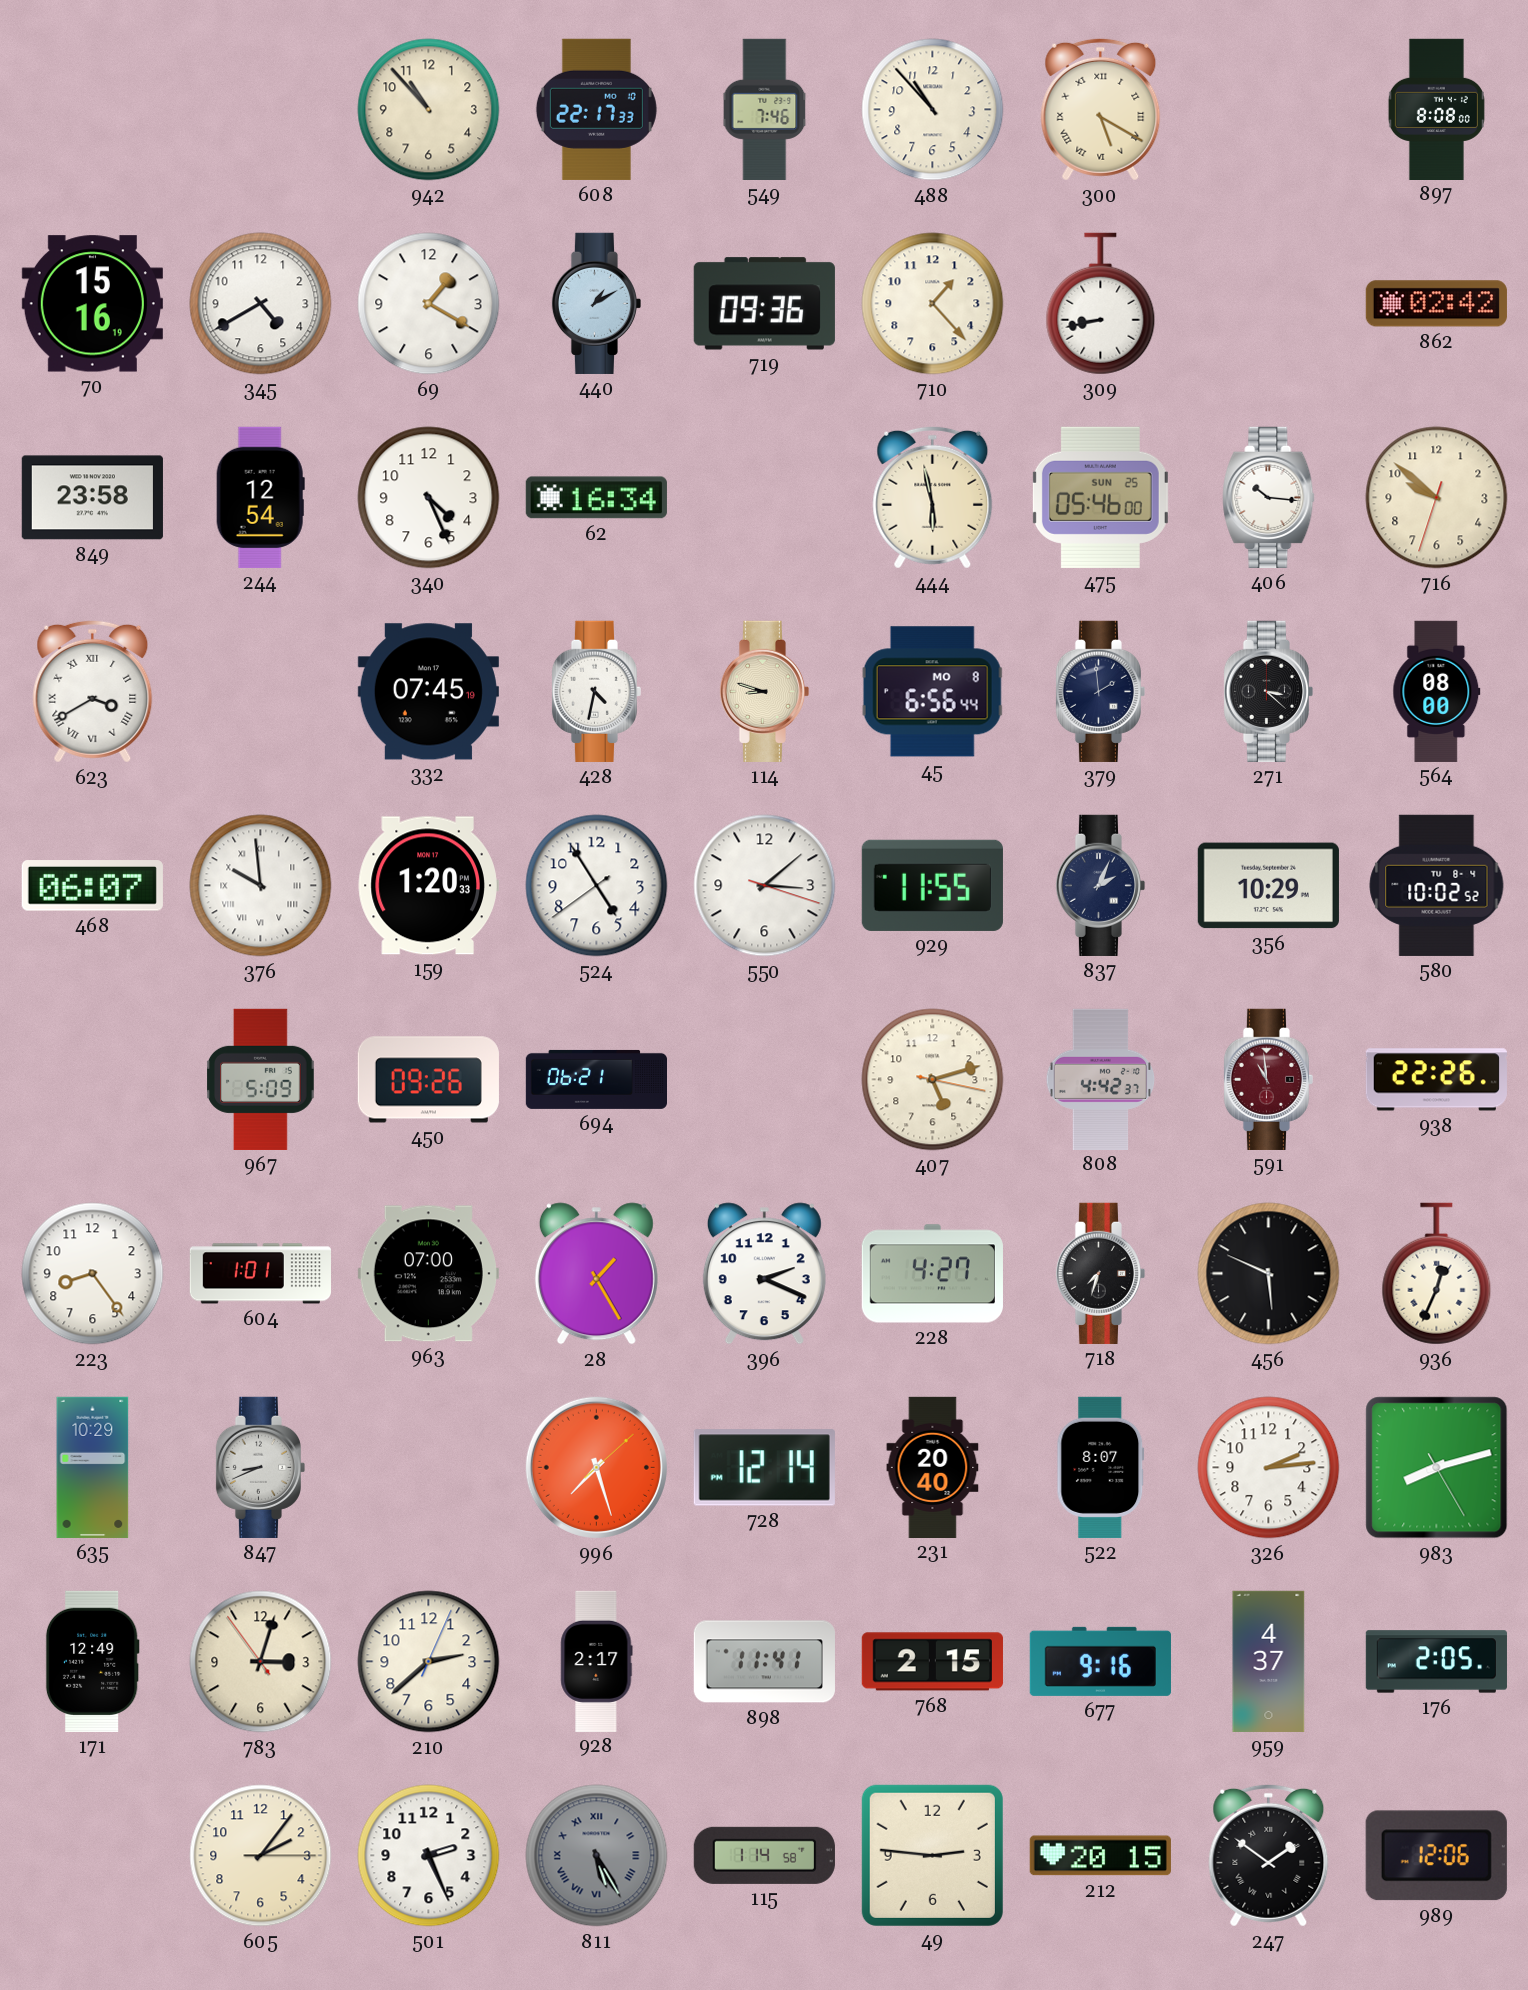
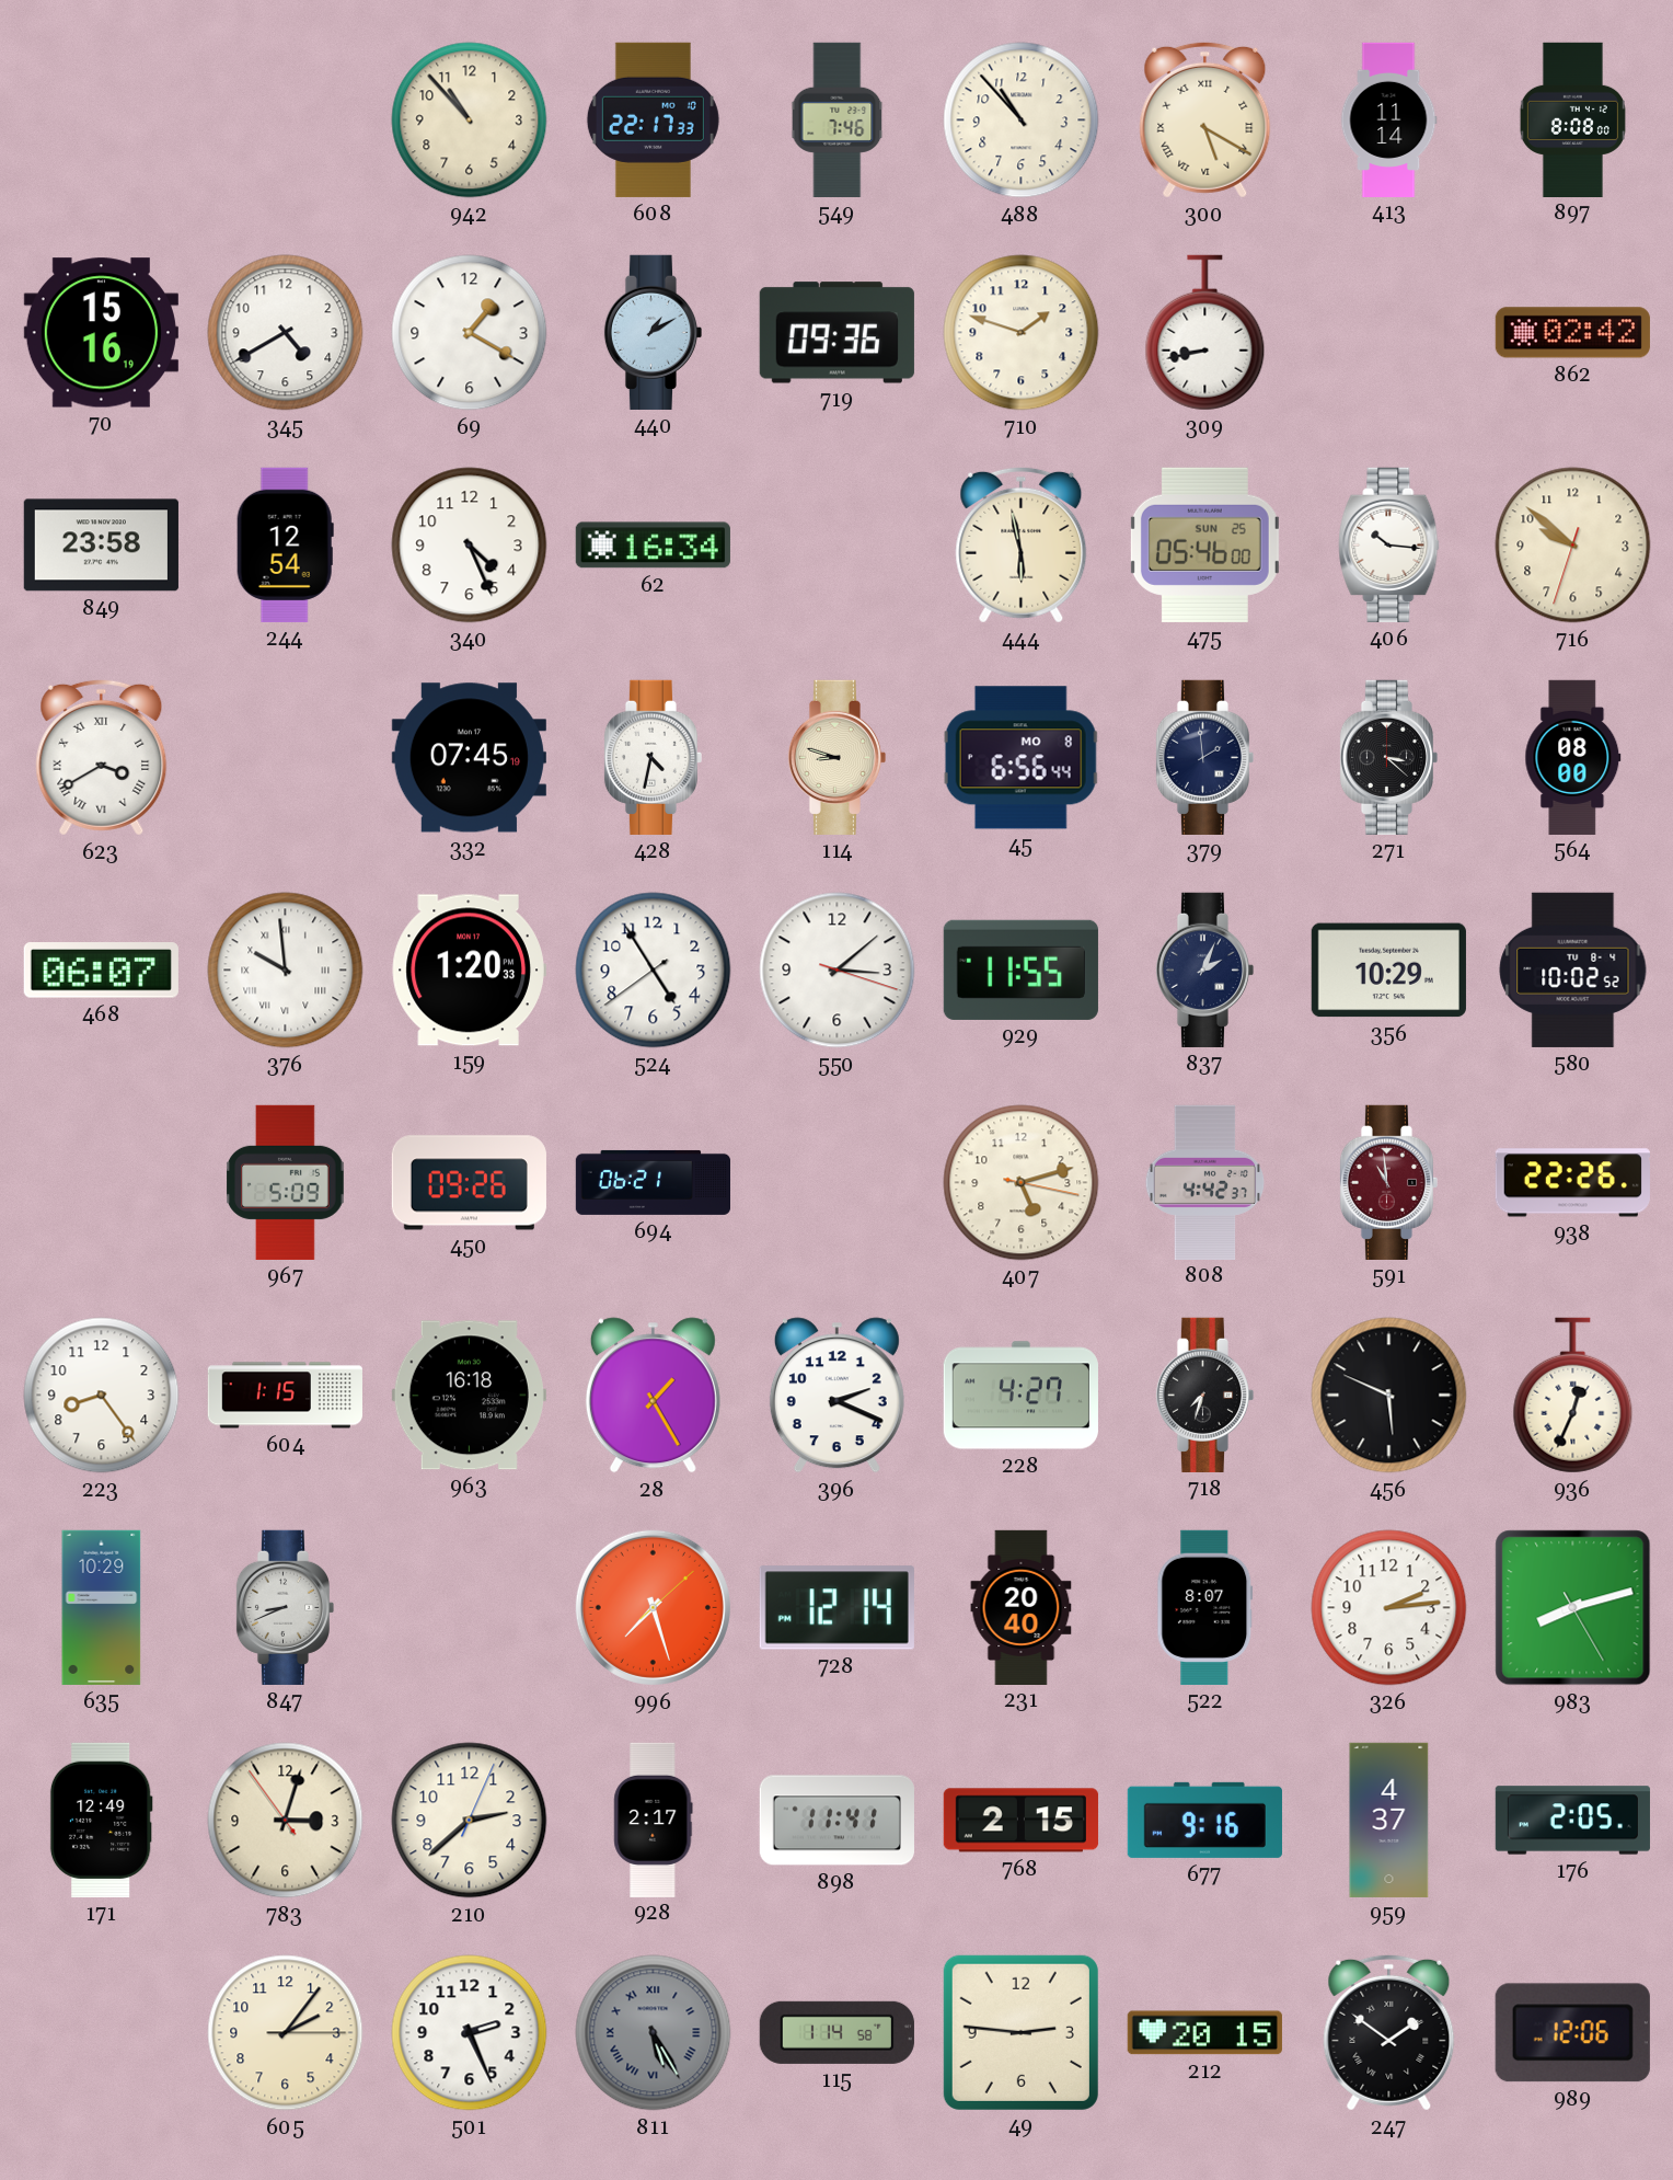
413: none -> 11:14 (1388, 119)
710: 1:23 -> 1:48 (1022, 333)
604: 1:01 -> 1:15 (285, 1396)
963: 07:00 -> 16:18 (469, 1396)
